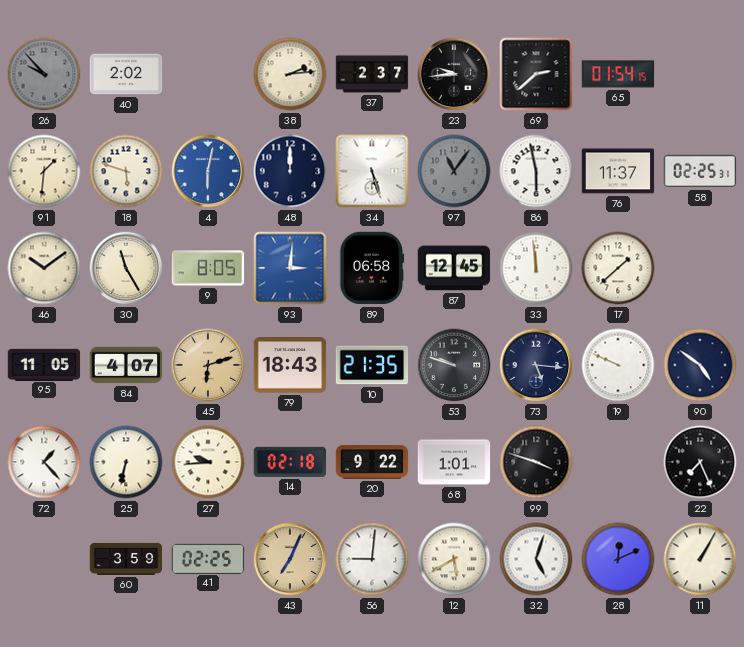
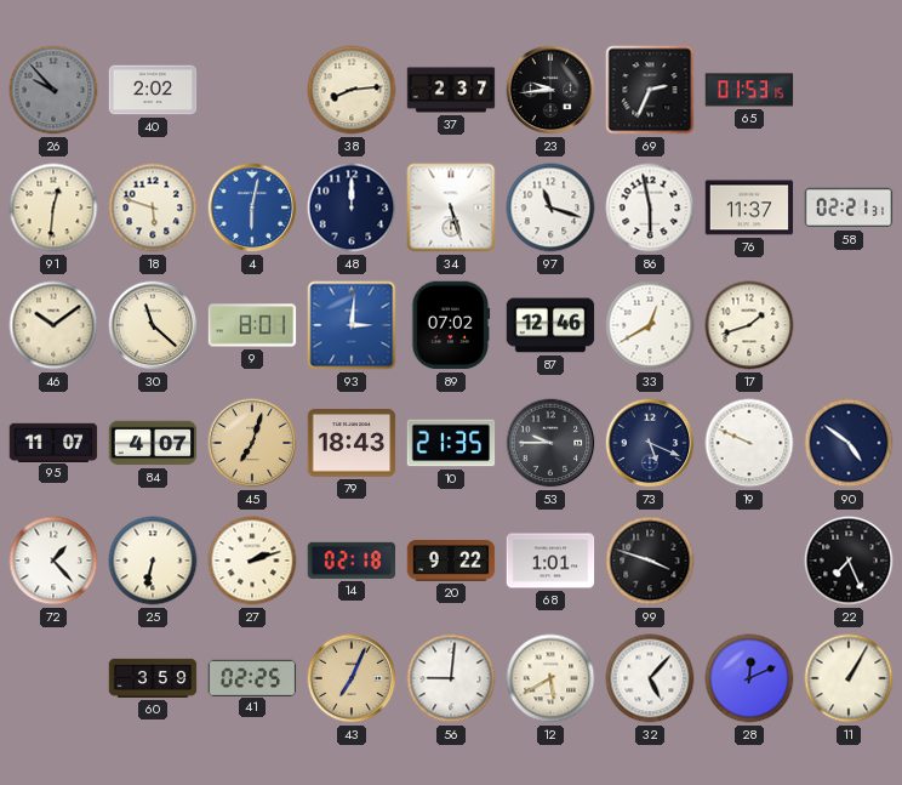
38: 2:14 -> 8:14 (352, 90)
69: 2:38 -> 2:34 (650, 90)
65: 01:54 -> 01:53 (749, 90)
91: 1:31 -> 12:31 (53, 207)
97: 11:06 -> 11:18 (550, 207)
97 dial: grey -> white (550, 207)
58: 02:25 -> 02:21 (849, 207)
30: 11:25 -> 11:22 (153, 325)
9: 8:05 -> 8:01 (252, 325)
89: 06:58 -> 07:02 (451, 325)
87: 12:45 -> 12:46 (550, 325)
33: 11:59 -> 12:40 (650, 325)
17: 1:38 -> 1:42 (749, 325)
95: 11:05 -> 11:07 (53, 442)
45: 6:12 -> 7:03 (252, 443)
53: 9:48 -> 9:45 (550, 443)
73: 5:16 -> 5:19 (650, 443)
27: 9:44 -> 2:12 (252, 561)
32: 5:03 -> 5:07 (650, 678)
